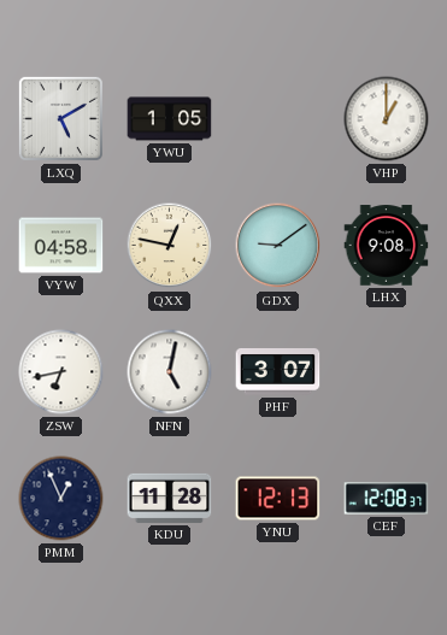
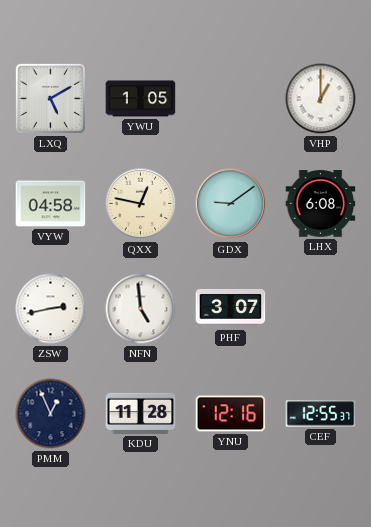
LHX: 9:08 -> 6:08 (321, 204)
ZSW: 6:43 -> 2:43 (51, 309)
NFN: 5:02 -> 4:59 (141, 309)
YNU: 12:13 -> 12:16 (231, 414)
CEF: 12:08 -> 12:55 (321, 414)
